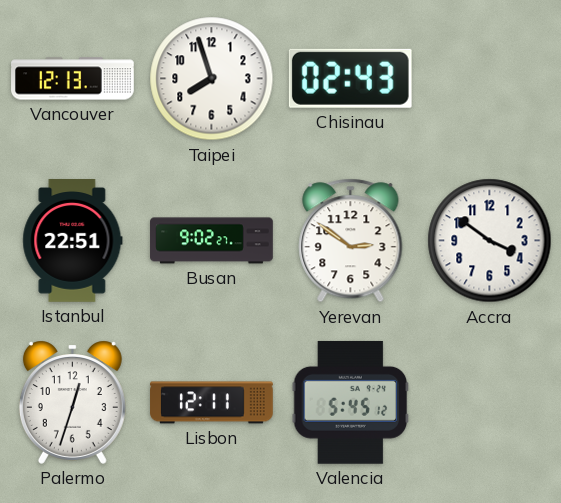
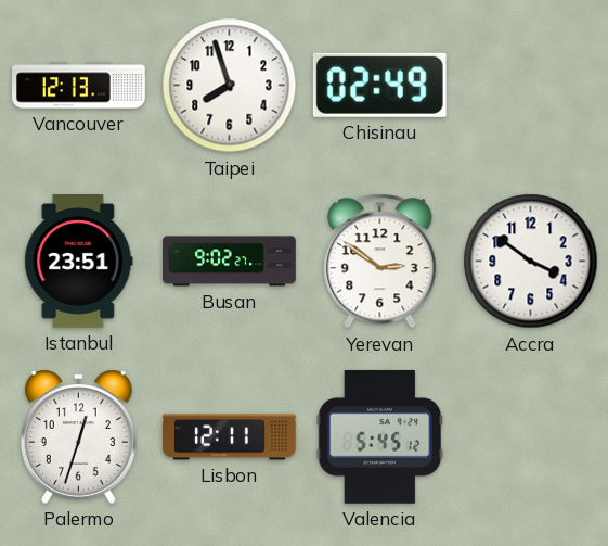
Chisinau: 02:43 -> 02:49 (379, 85)
Istanbul: 22:51 -> 23:51 (79, 262)
